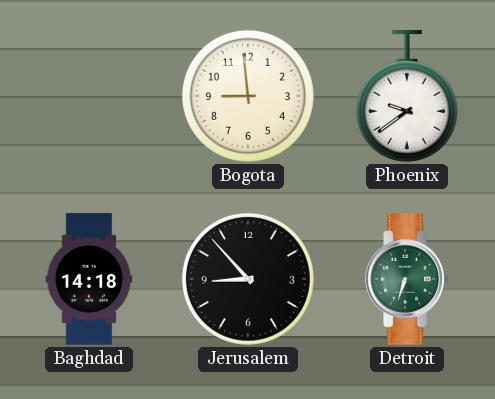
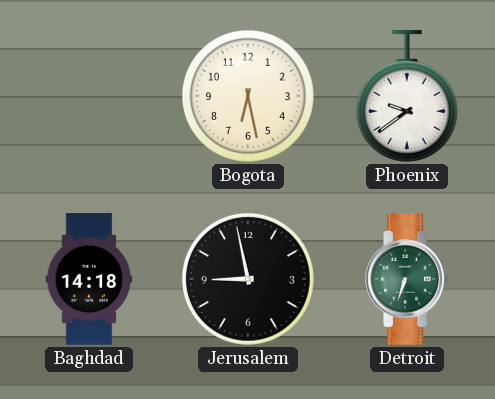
Bogota: 8:59 -> 6:28 (248, 96)
Jerusalem: 8:53 -> 8:58 (248, 279)
